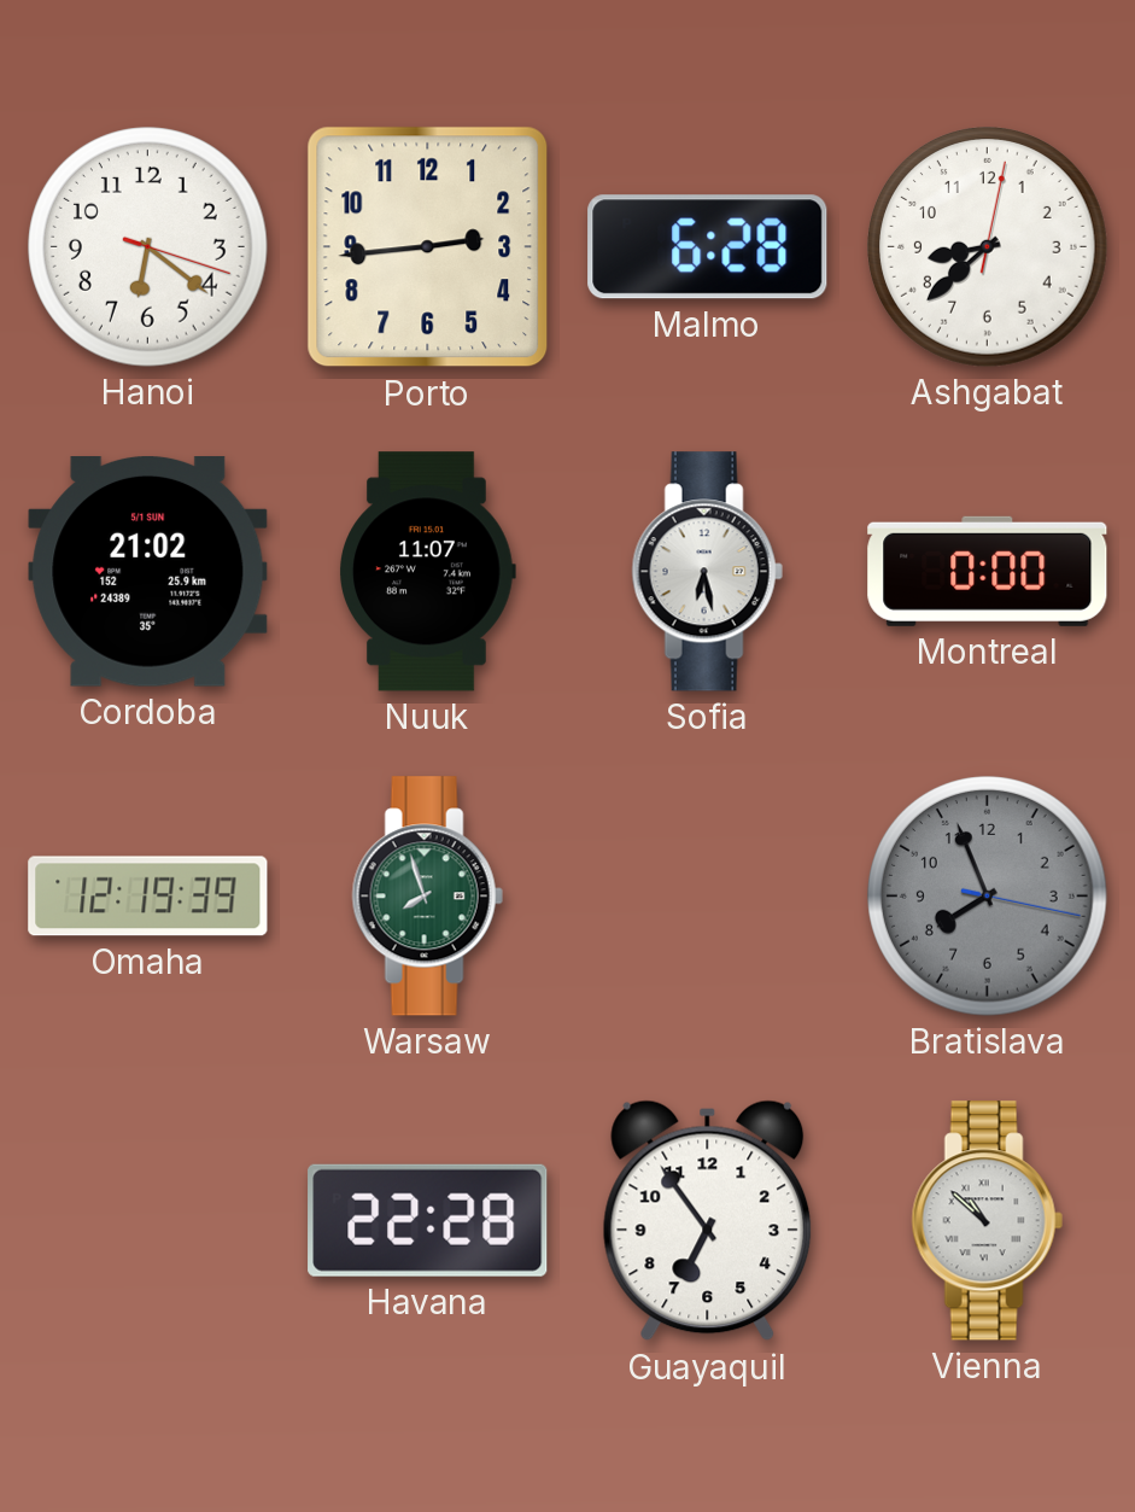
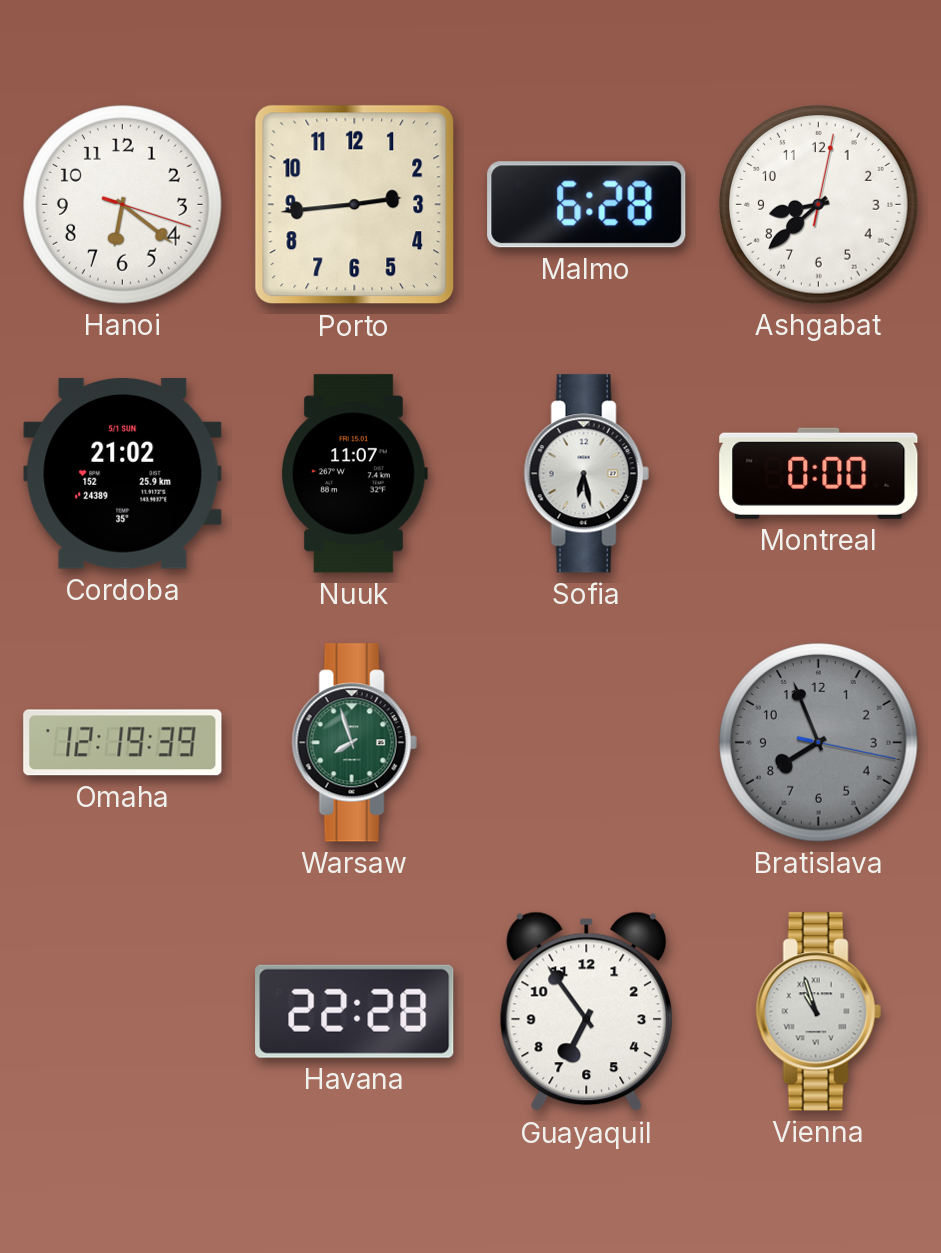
Vienna: 10:52 -> 10:57 (818, 1012)
